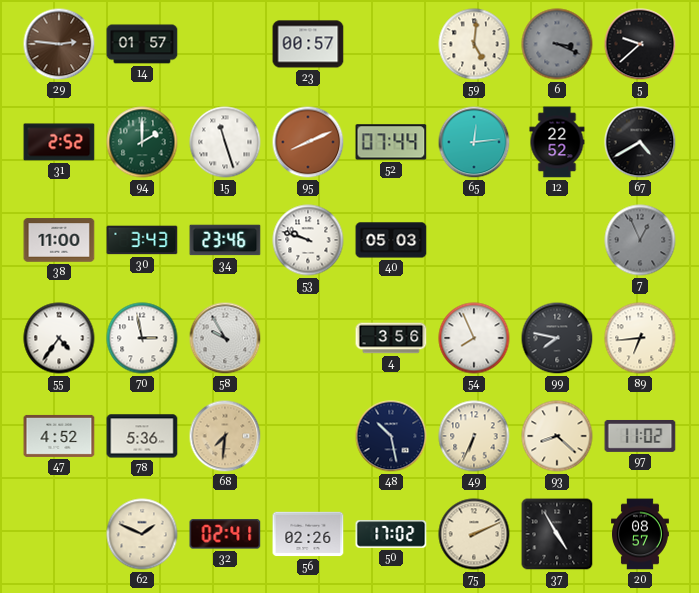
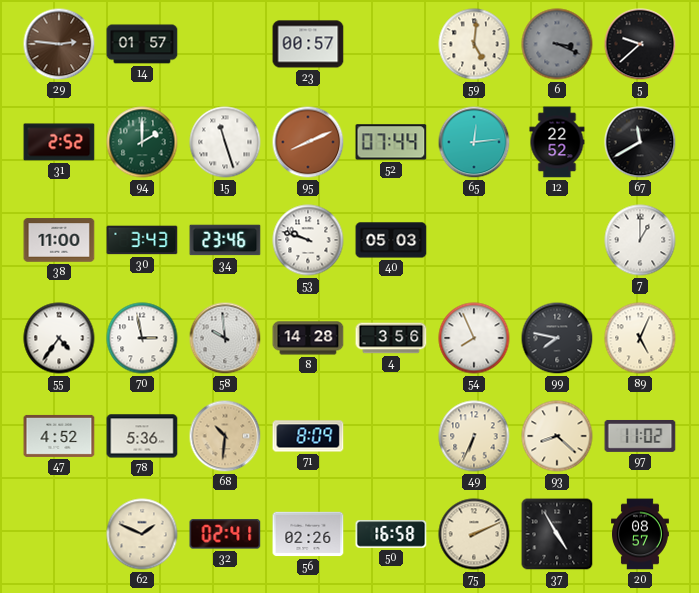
67: 4:40 -> 11:40 (640, 142)
7: 12:56 -> 1:00 (640, 240)
7 dial: grey -> white (640, 240)
58: 9:55 -> 9:59 (225, 338)
8: none -> 14:28 (308, 338)
89: 6:44 -> 5:04 (640, 338)
68: 7:31 -> 10:31 (225, 436)
71: none -> 8:09 (308, 436)
48: 10:28 -> none (391, 436)
50: 17:02 -> 16:58 (391, 534)
